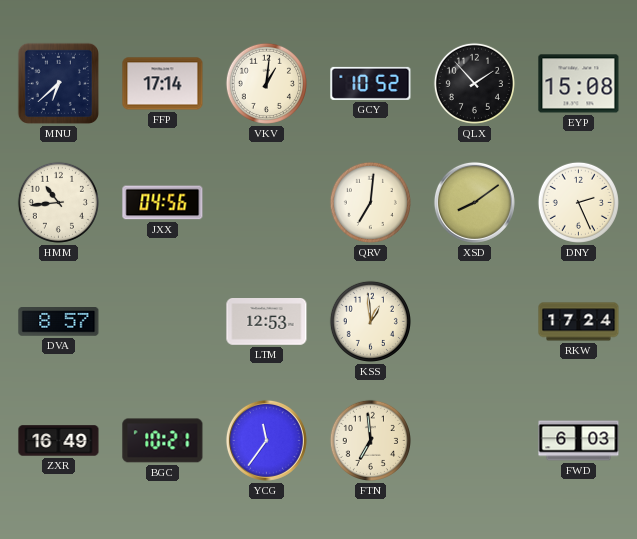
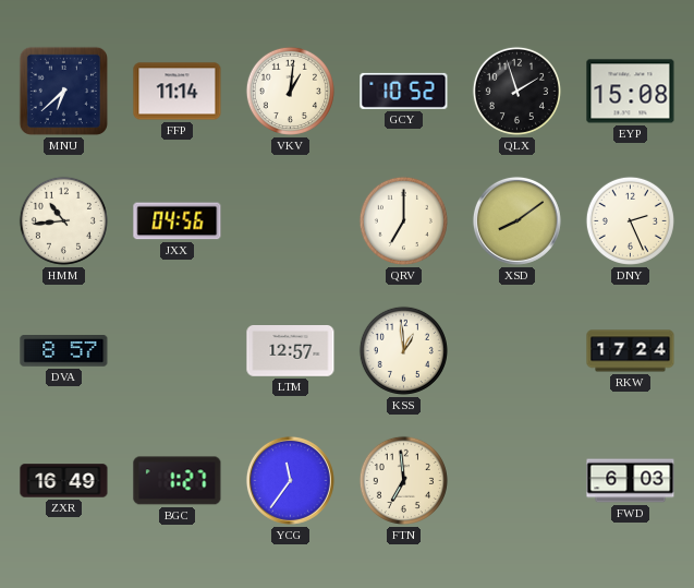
FFP: 17:14 -> 11:14 (178, 92)
QLX: 1:53 -> 1:57 (516, 91)
QRV: 7:01 -> 7:00 (403, 220)
LTM: 12:53 -> 12:57 (291, 351)
BGC: 10:21 -> 1:27 (178, 481)
